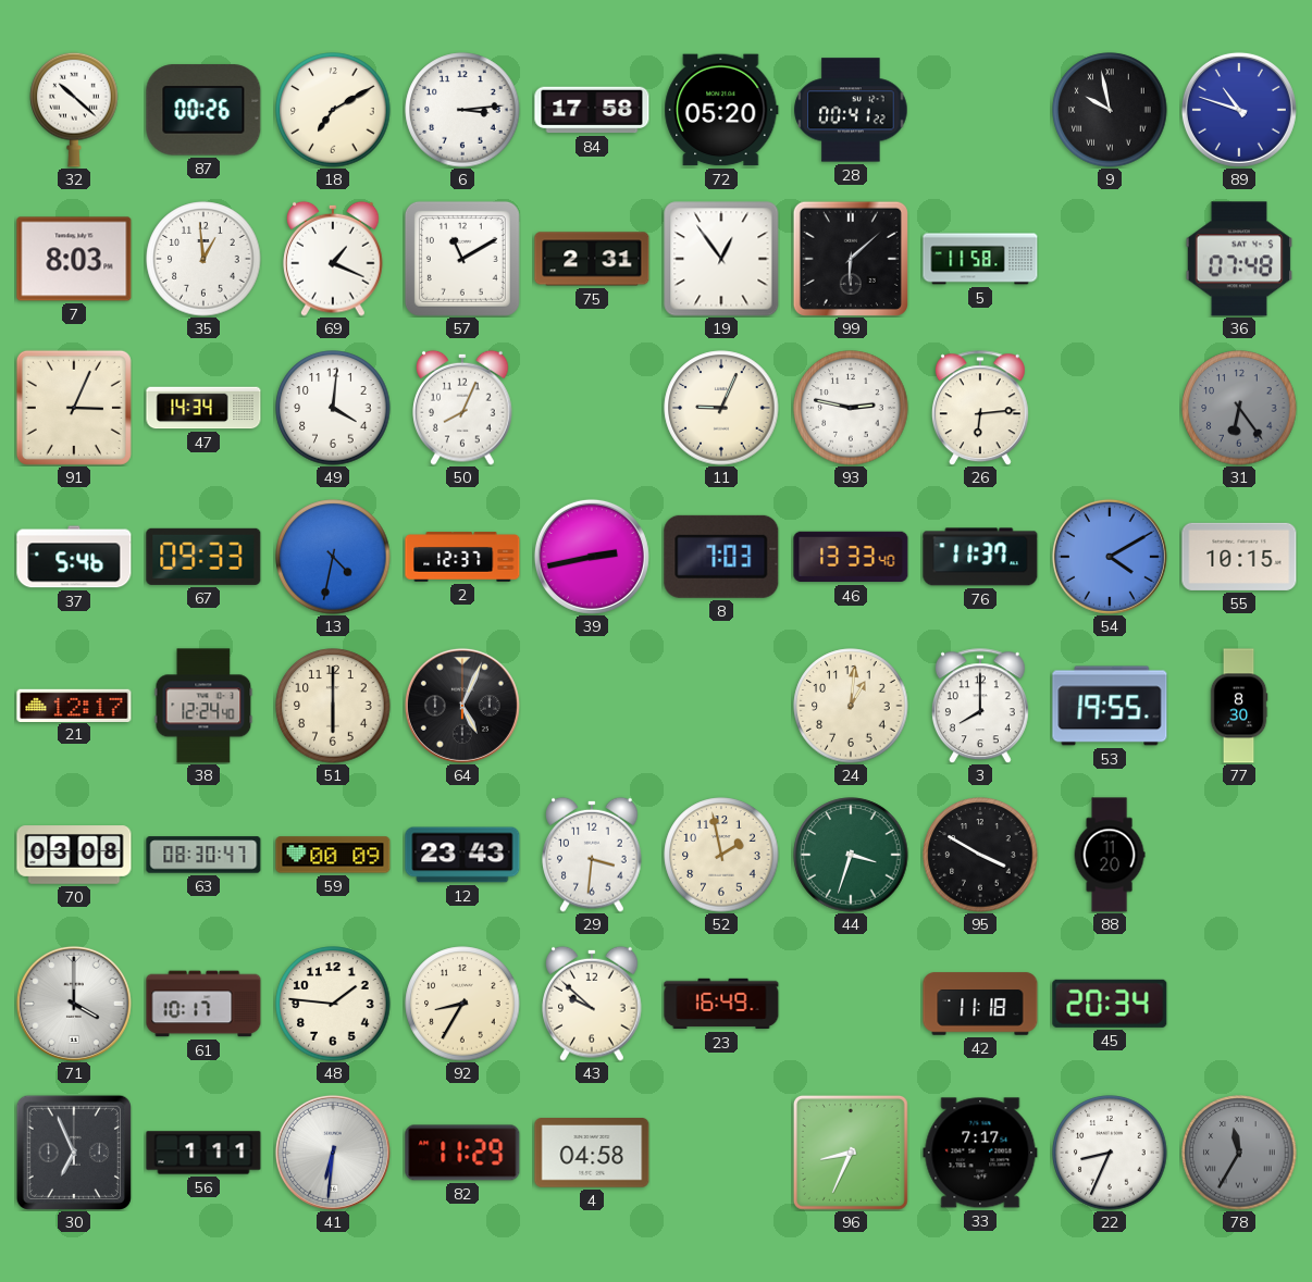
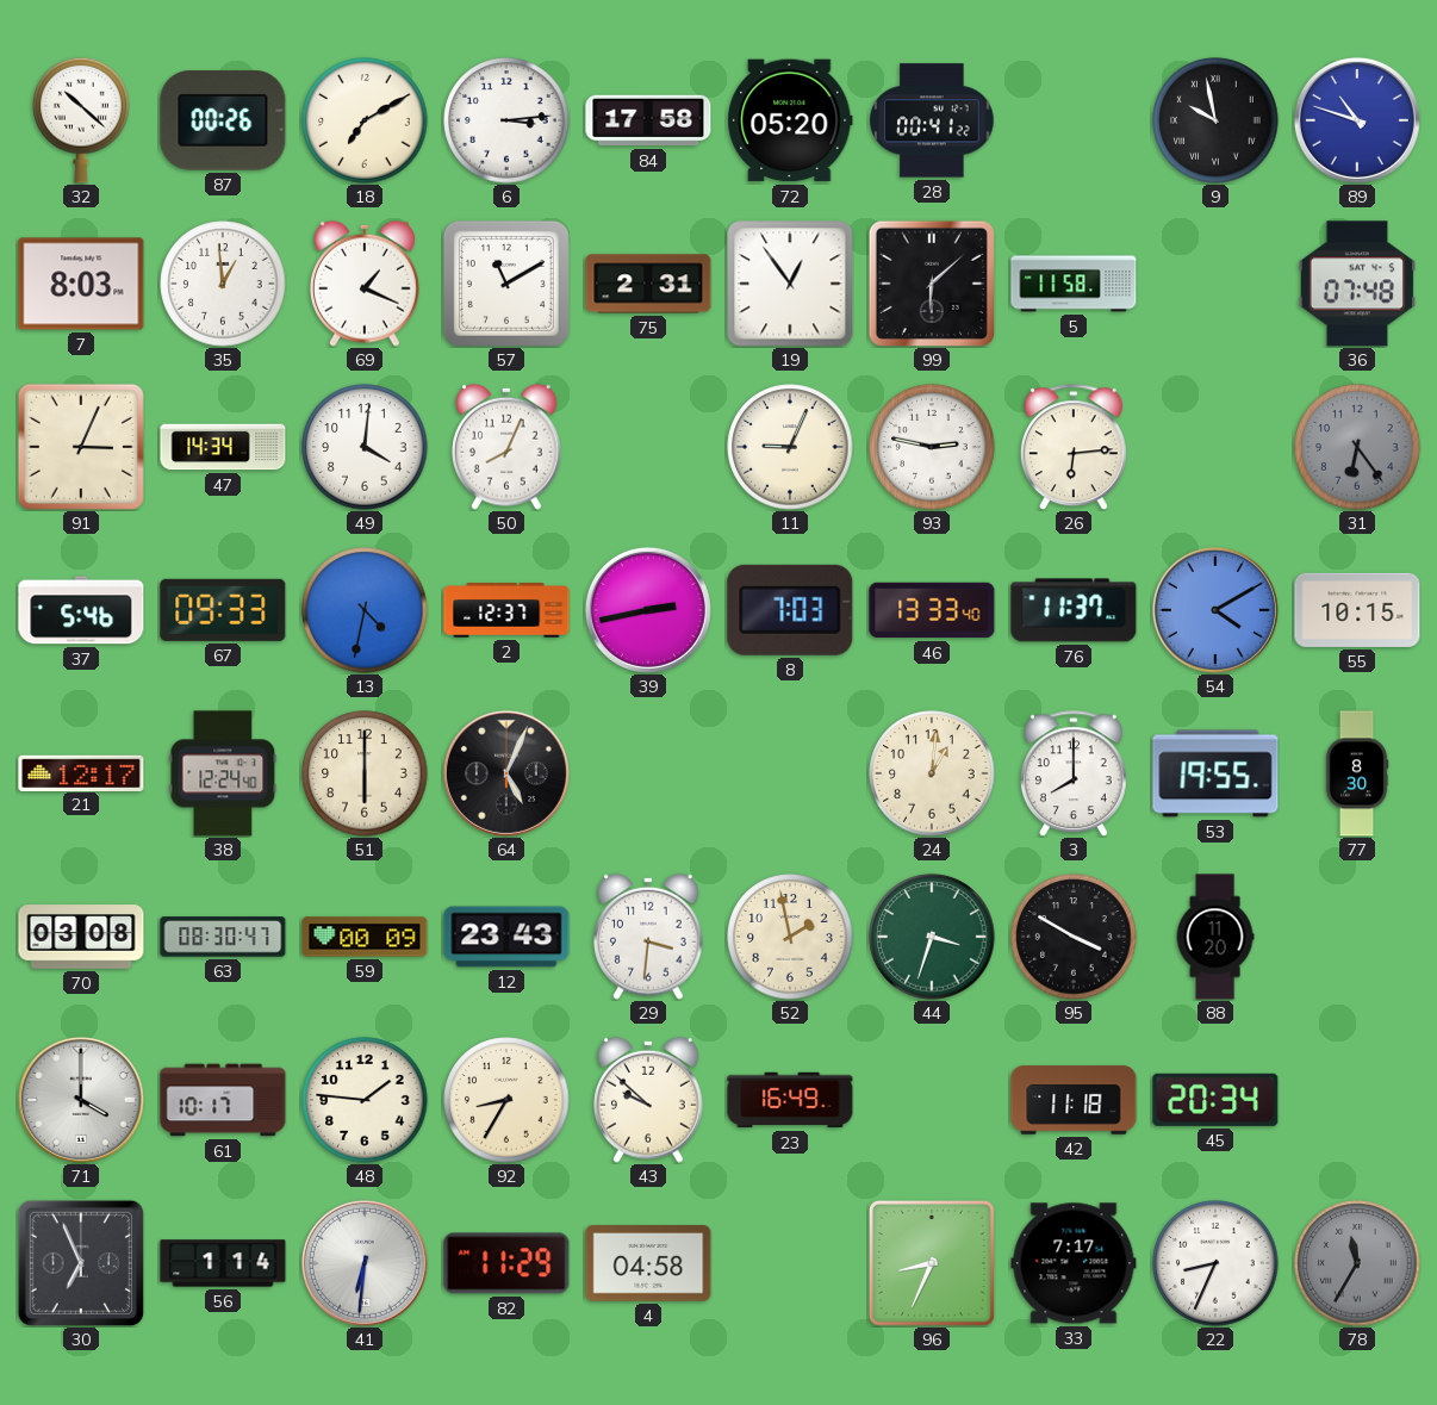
56: 1:11 -> 1:14 (223, 1263)
